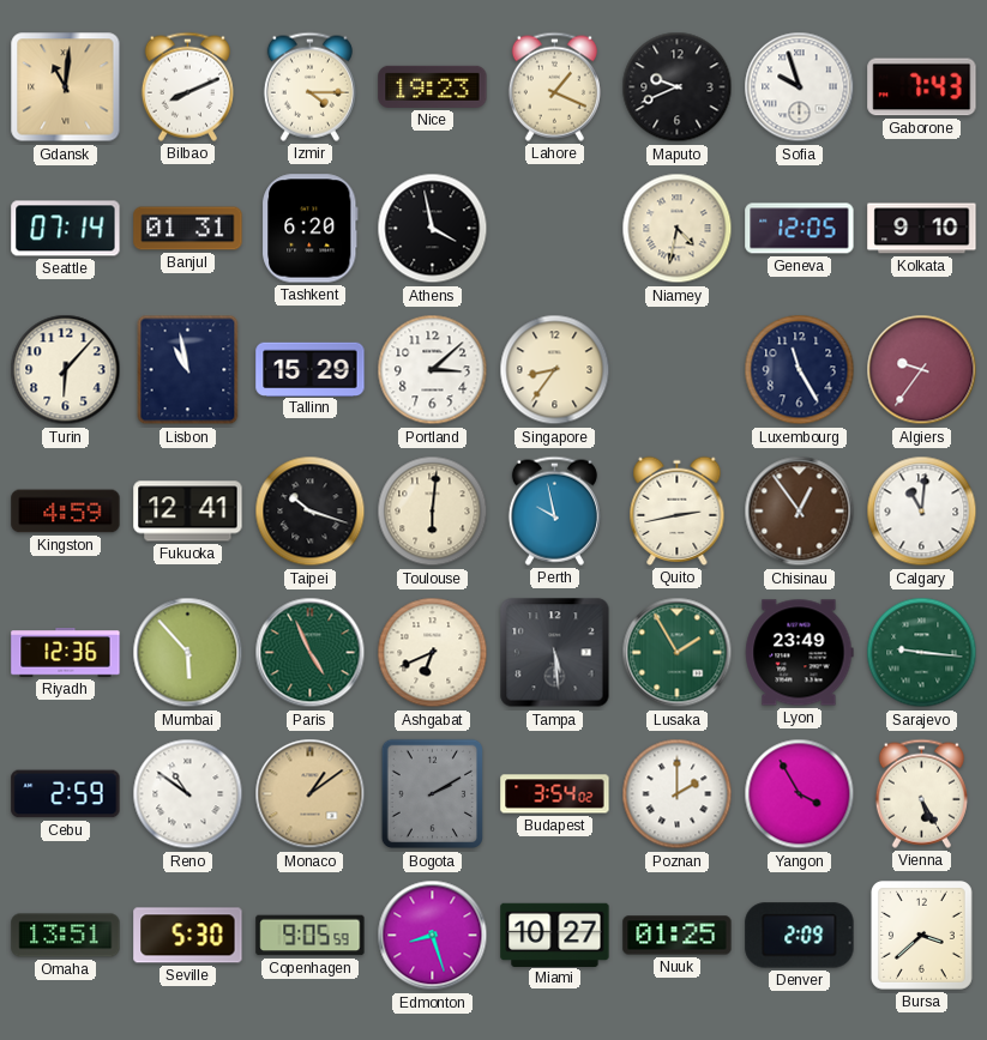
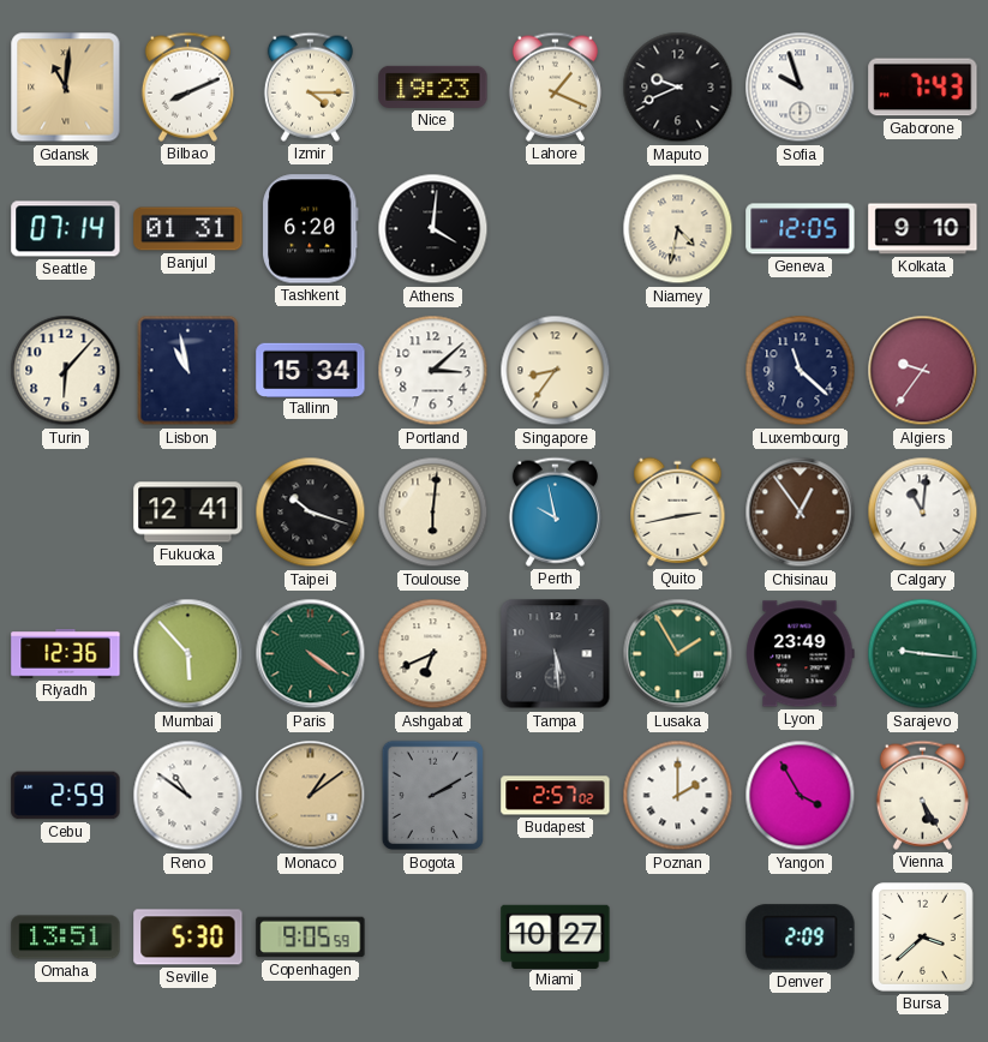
Athens: 3:58 -> 4:01 (433, 229)
Tallinn: 15:29 -> 15:34 (311, 370)
Luxembourg: 11:25 -> 11:22 (801, 371)
Kingston: 4:59 -> none (66, 512)
Paris: 4:56 -> 4:21 (311, 654)
Budapest: 3:54 -> 2:57 (556, 796)
Edmonton: 8:27 -> none (433, 936)
Nuuk: 01:25 -> none (678, 936)
